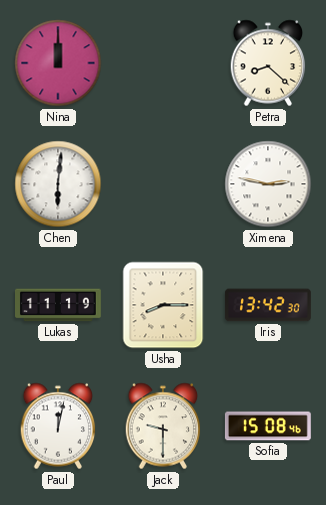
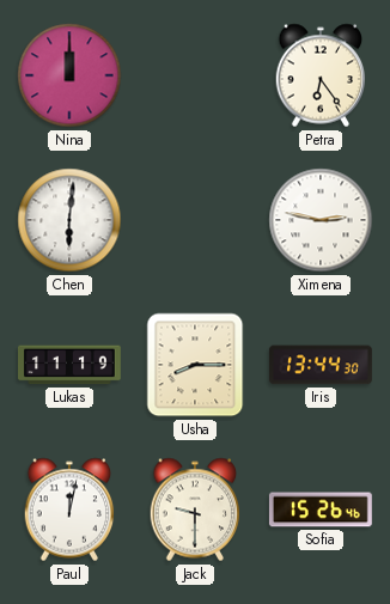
Petra: 8:22 -> 6:24 (321, 75)
Iris: 13:42 -> 13:44 (321, 365)
Sofia: 15:08 -> 15:26 (321, 510)
